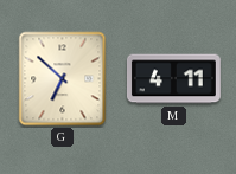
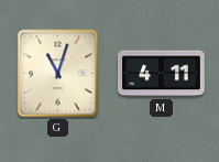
G: 6:52 -> 11:03 (58, 74)
